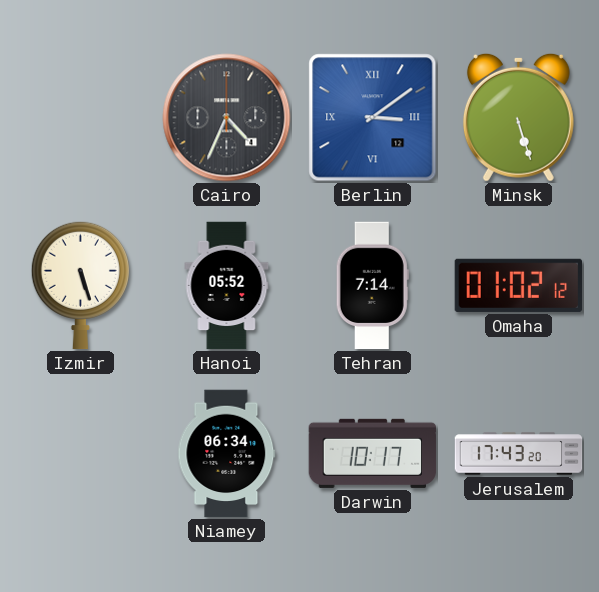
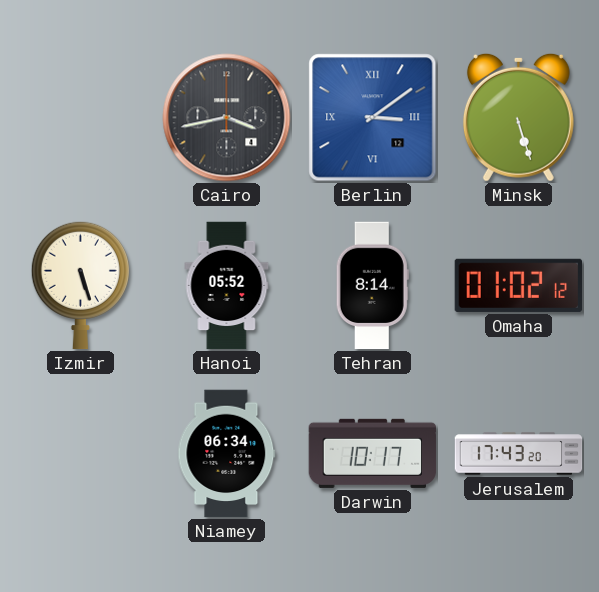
Cairo: 4:34 -> 3:43 (227, 118)
Tehran: 7:14 -> 8:14 (372, 286)
